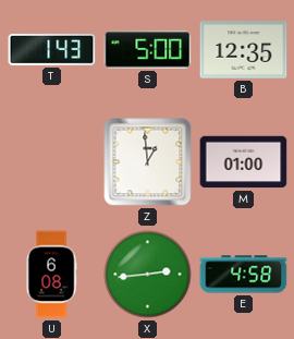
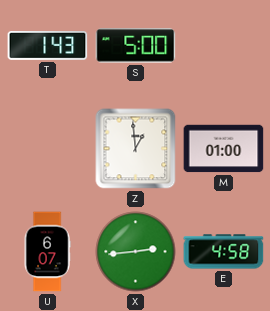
B: 12:35 -> none (244, 50)
U: 6:08 -> 6:07 (47, 252)
